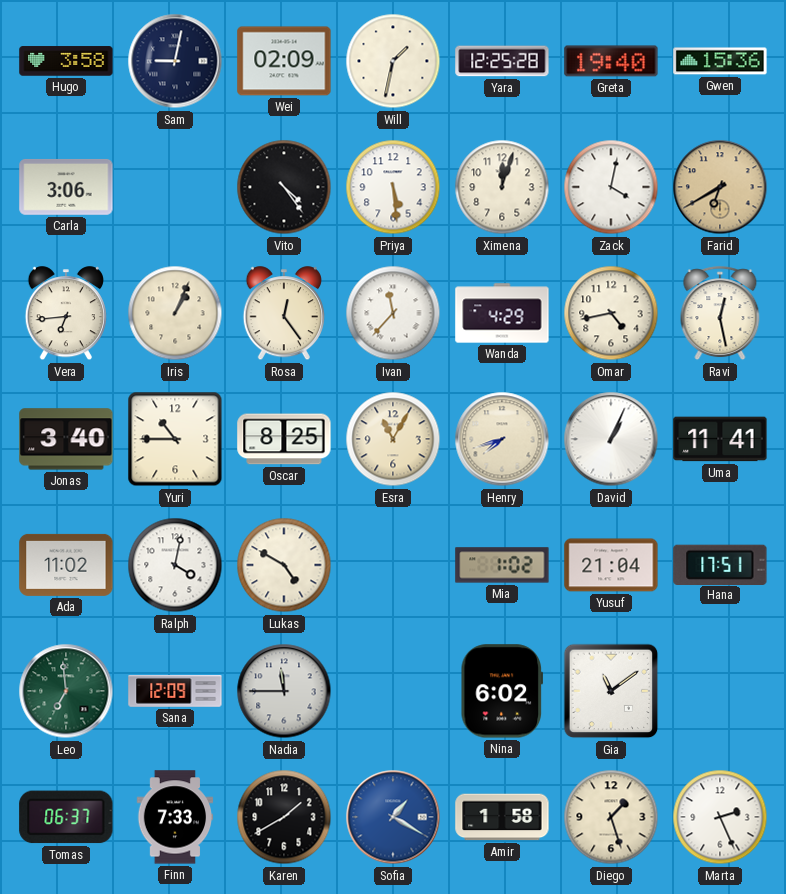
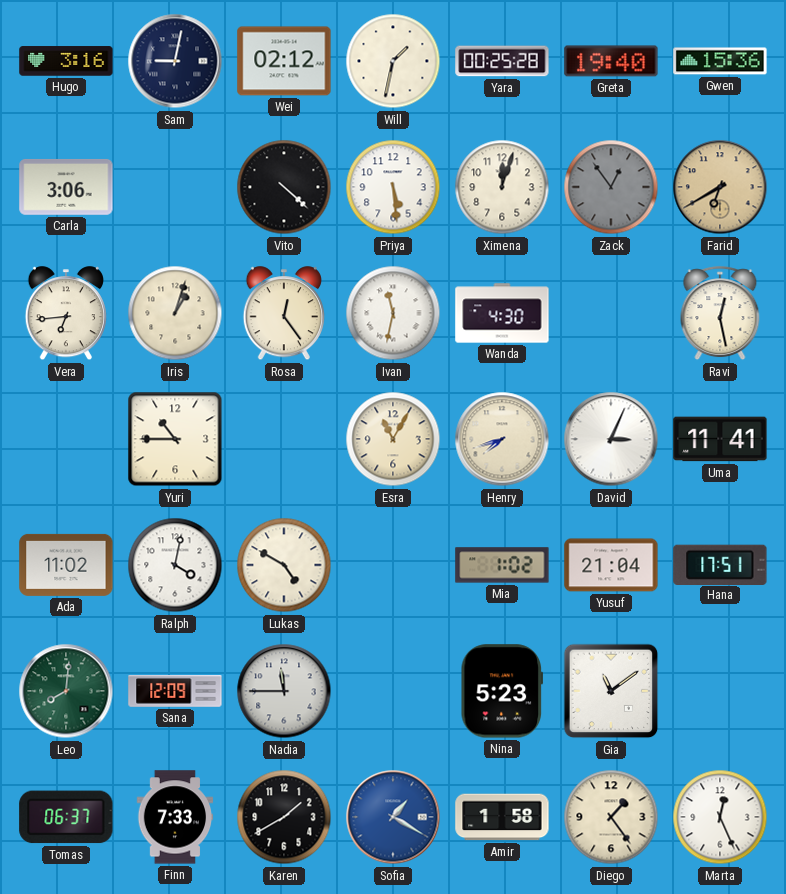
Hugo: 3:58 -> 3:16 (66, 61)
Wei: 02:09 -> 02:12 (284, 61)
Yara: 12:25 -> 00:25 (502, 61)
Vito: 4:24 -> 4:22 (284, 187)
Zack: 4:02 -> 12:54 (611, 187)
Zack dial: white -> grey (611, 187)
Iris: 1:04 -> 1:03 (175, 313)
Ivan: 11:37 -> 11:32 (393, 313)
Wanda: 4:29 -> 4:30 (502, 313)
Omar: 4:43 -> none (611, 313)
Jonas: 3:40 -> none (66, 439)
Oscar: 8:25 -> none (284, 439)
David: 1:04 -> 3:04 (611, 439)
Leo: 6:59 -> 8:01 (66, 691)
Nina: 6:02 -> 5:23 (501, 691)
Diego: 1:27 -> 1:24 (611, 817)
Marta: 2:26 -> 12:26 (720, 817)
